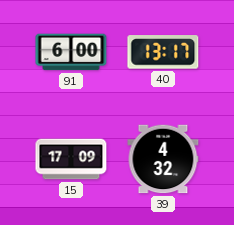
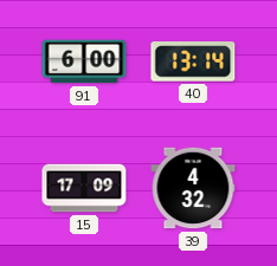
40: 13:17 -> 13:14 (193, 61)
